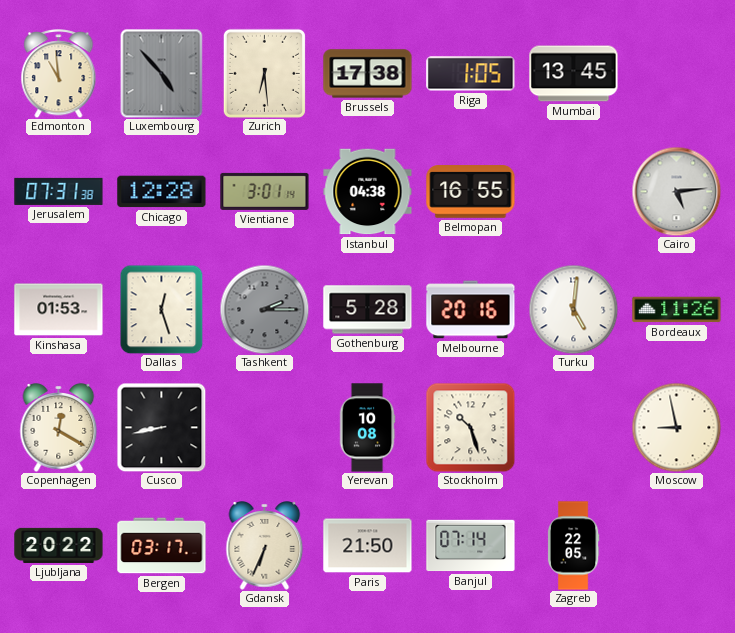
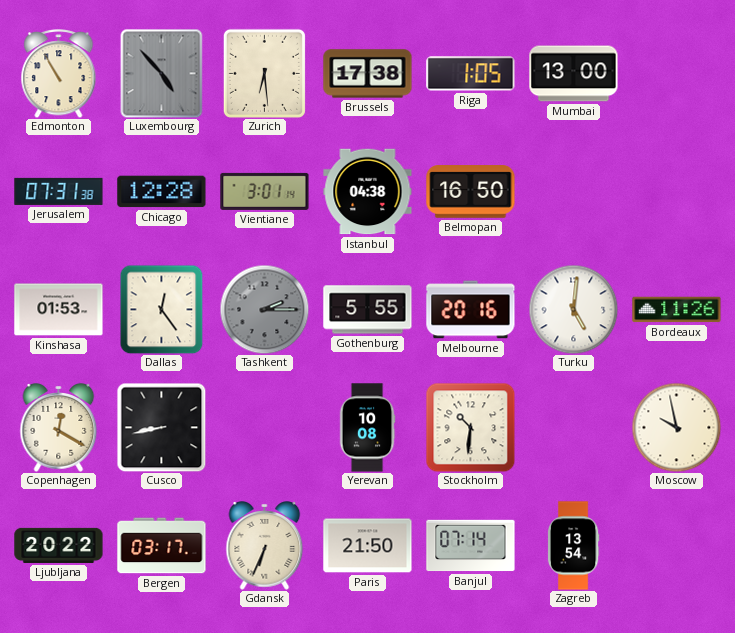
Edmonton: 10:59 -> 10:55 (59, 74)
Mumbai: 13:45 -> 13:00 (574, 74)
Belmopan: 16:55 -> 16:50 (471, 192)
Cairo: 5:14 -> none (676, 191)
Dallas: 12:27 -> 12:24 (162, 309)
Gothenburg: 5:28 -> 5:55 (368, 310)
Stockholm: 10:27 -> 10:31 (470, 427)
Moscow: 8:58 -> 9:58 (676, 427)
Zagreb: 22:05 -> 13:54 (573, 546)
